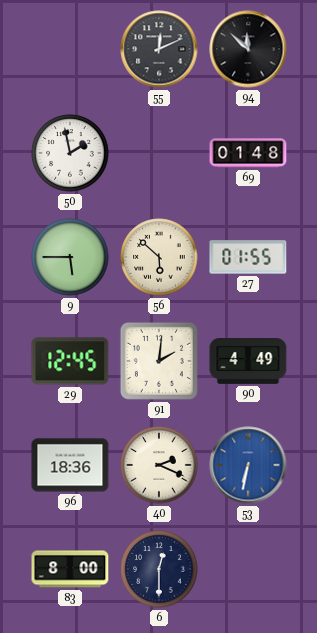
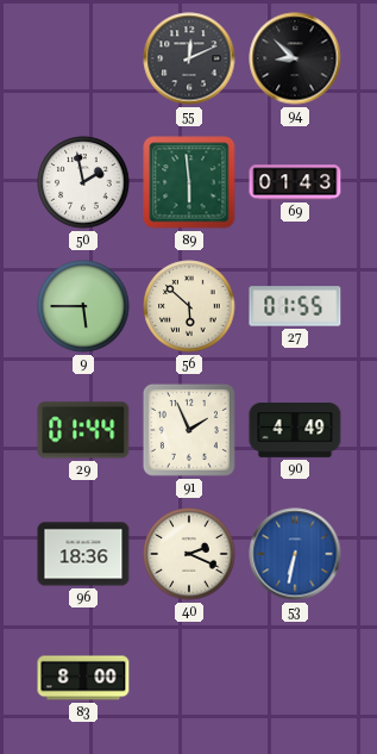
94: 11:52 -> 8:52 (295, 58)
89: none -> 5:59 (189, 182)
69: 01:48 -> 01:43 (295, 182)
29: 12:45 -> 01:44 (83, 430)
91: 2:01 -> 1:56 (189, 430)
6: 12:30 -> none (159, 569)
